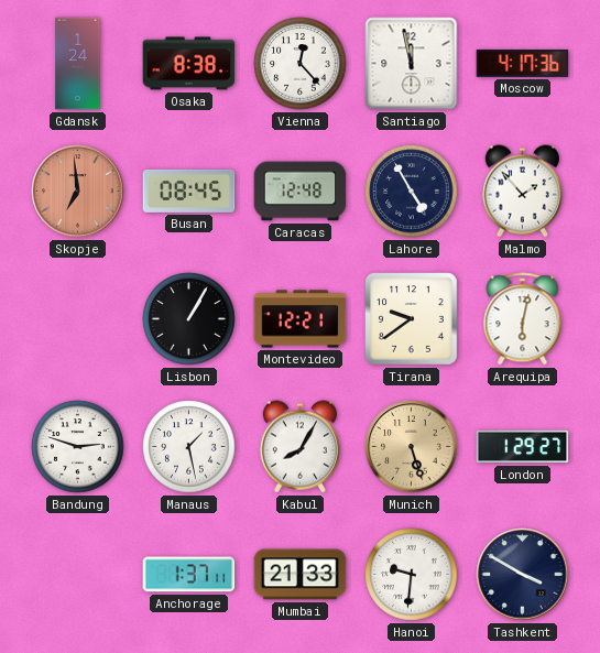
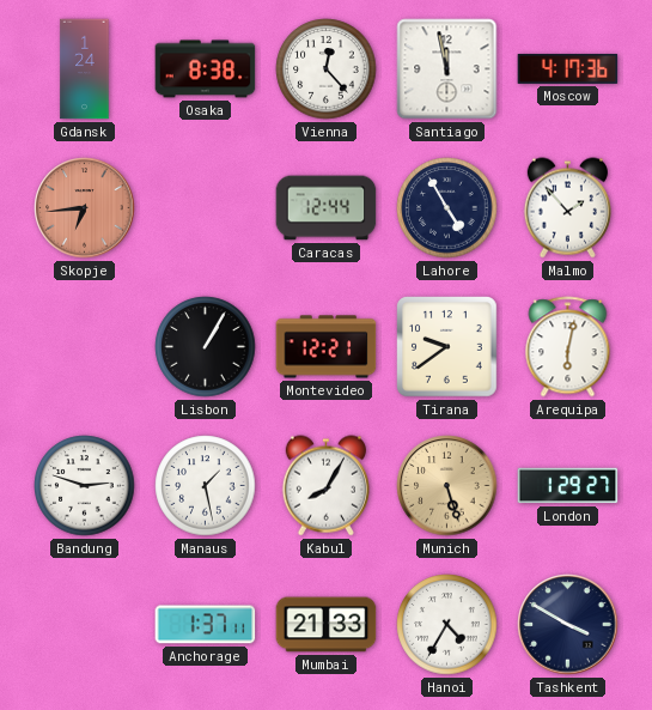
Skopje: 6:59 -> 6:44 (85, 208)
Busan: 08:45 -> none (189, 191)
Caracas: 12:48 -> 12:44 (327, 208)
Hanoi: 9:31 -> 4:35 (447, 625)
